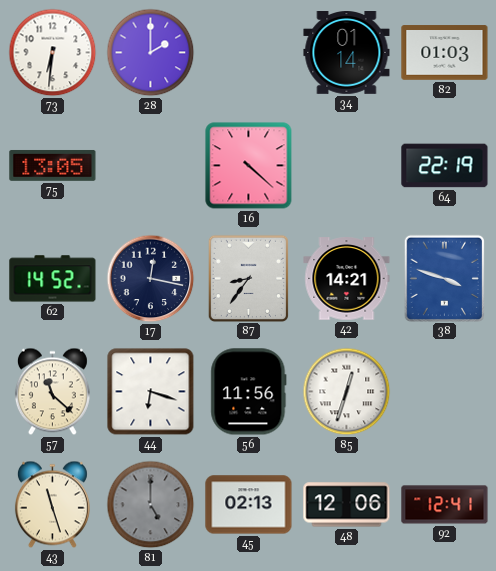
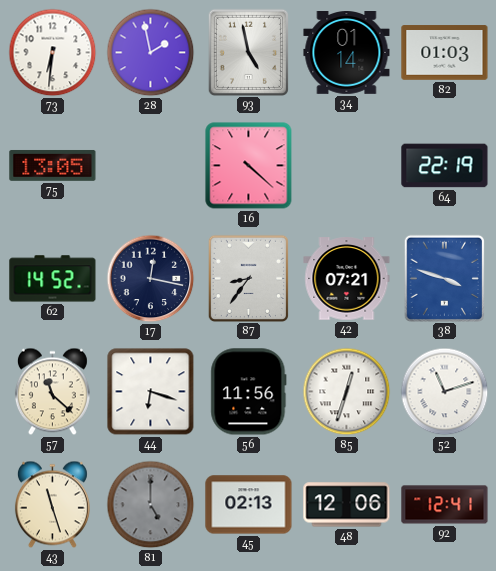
28: 2:00 -> 1:58 (151, 53)
93: none -> 4:58 (248, 52)
42: 14:21 -> 07:21 (347, 279)
52: none -> 11:12 (445, 392)
